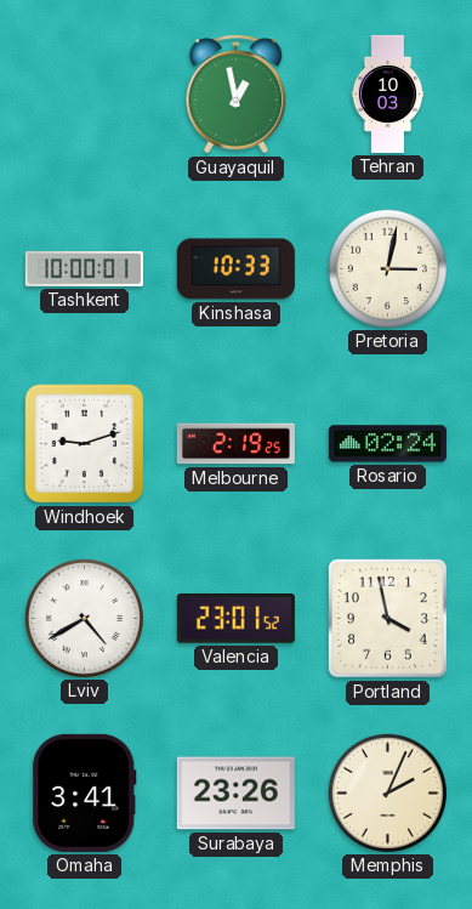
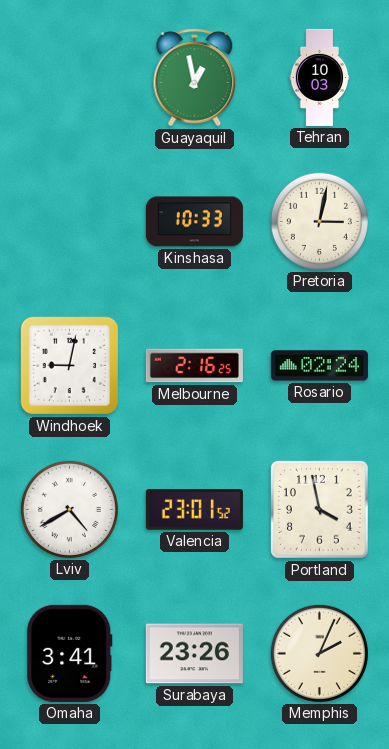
Tashkent: 10:00 -> none (84, 268)
Windhoek: 9:12 -> 9:02 (70, 366)
Melbourne: 2:19 -> 2:16 (194, 366)
